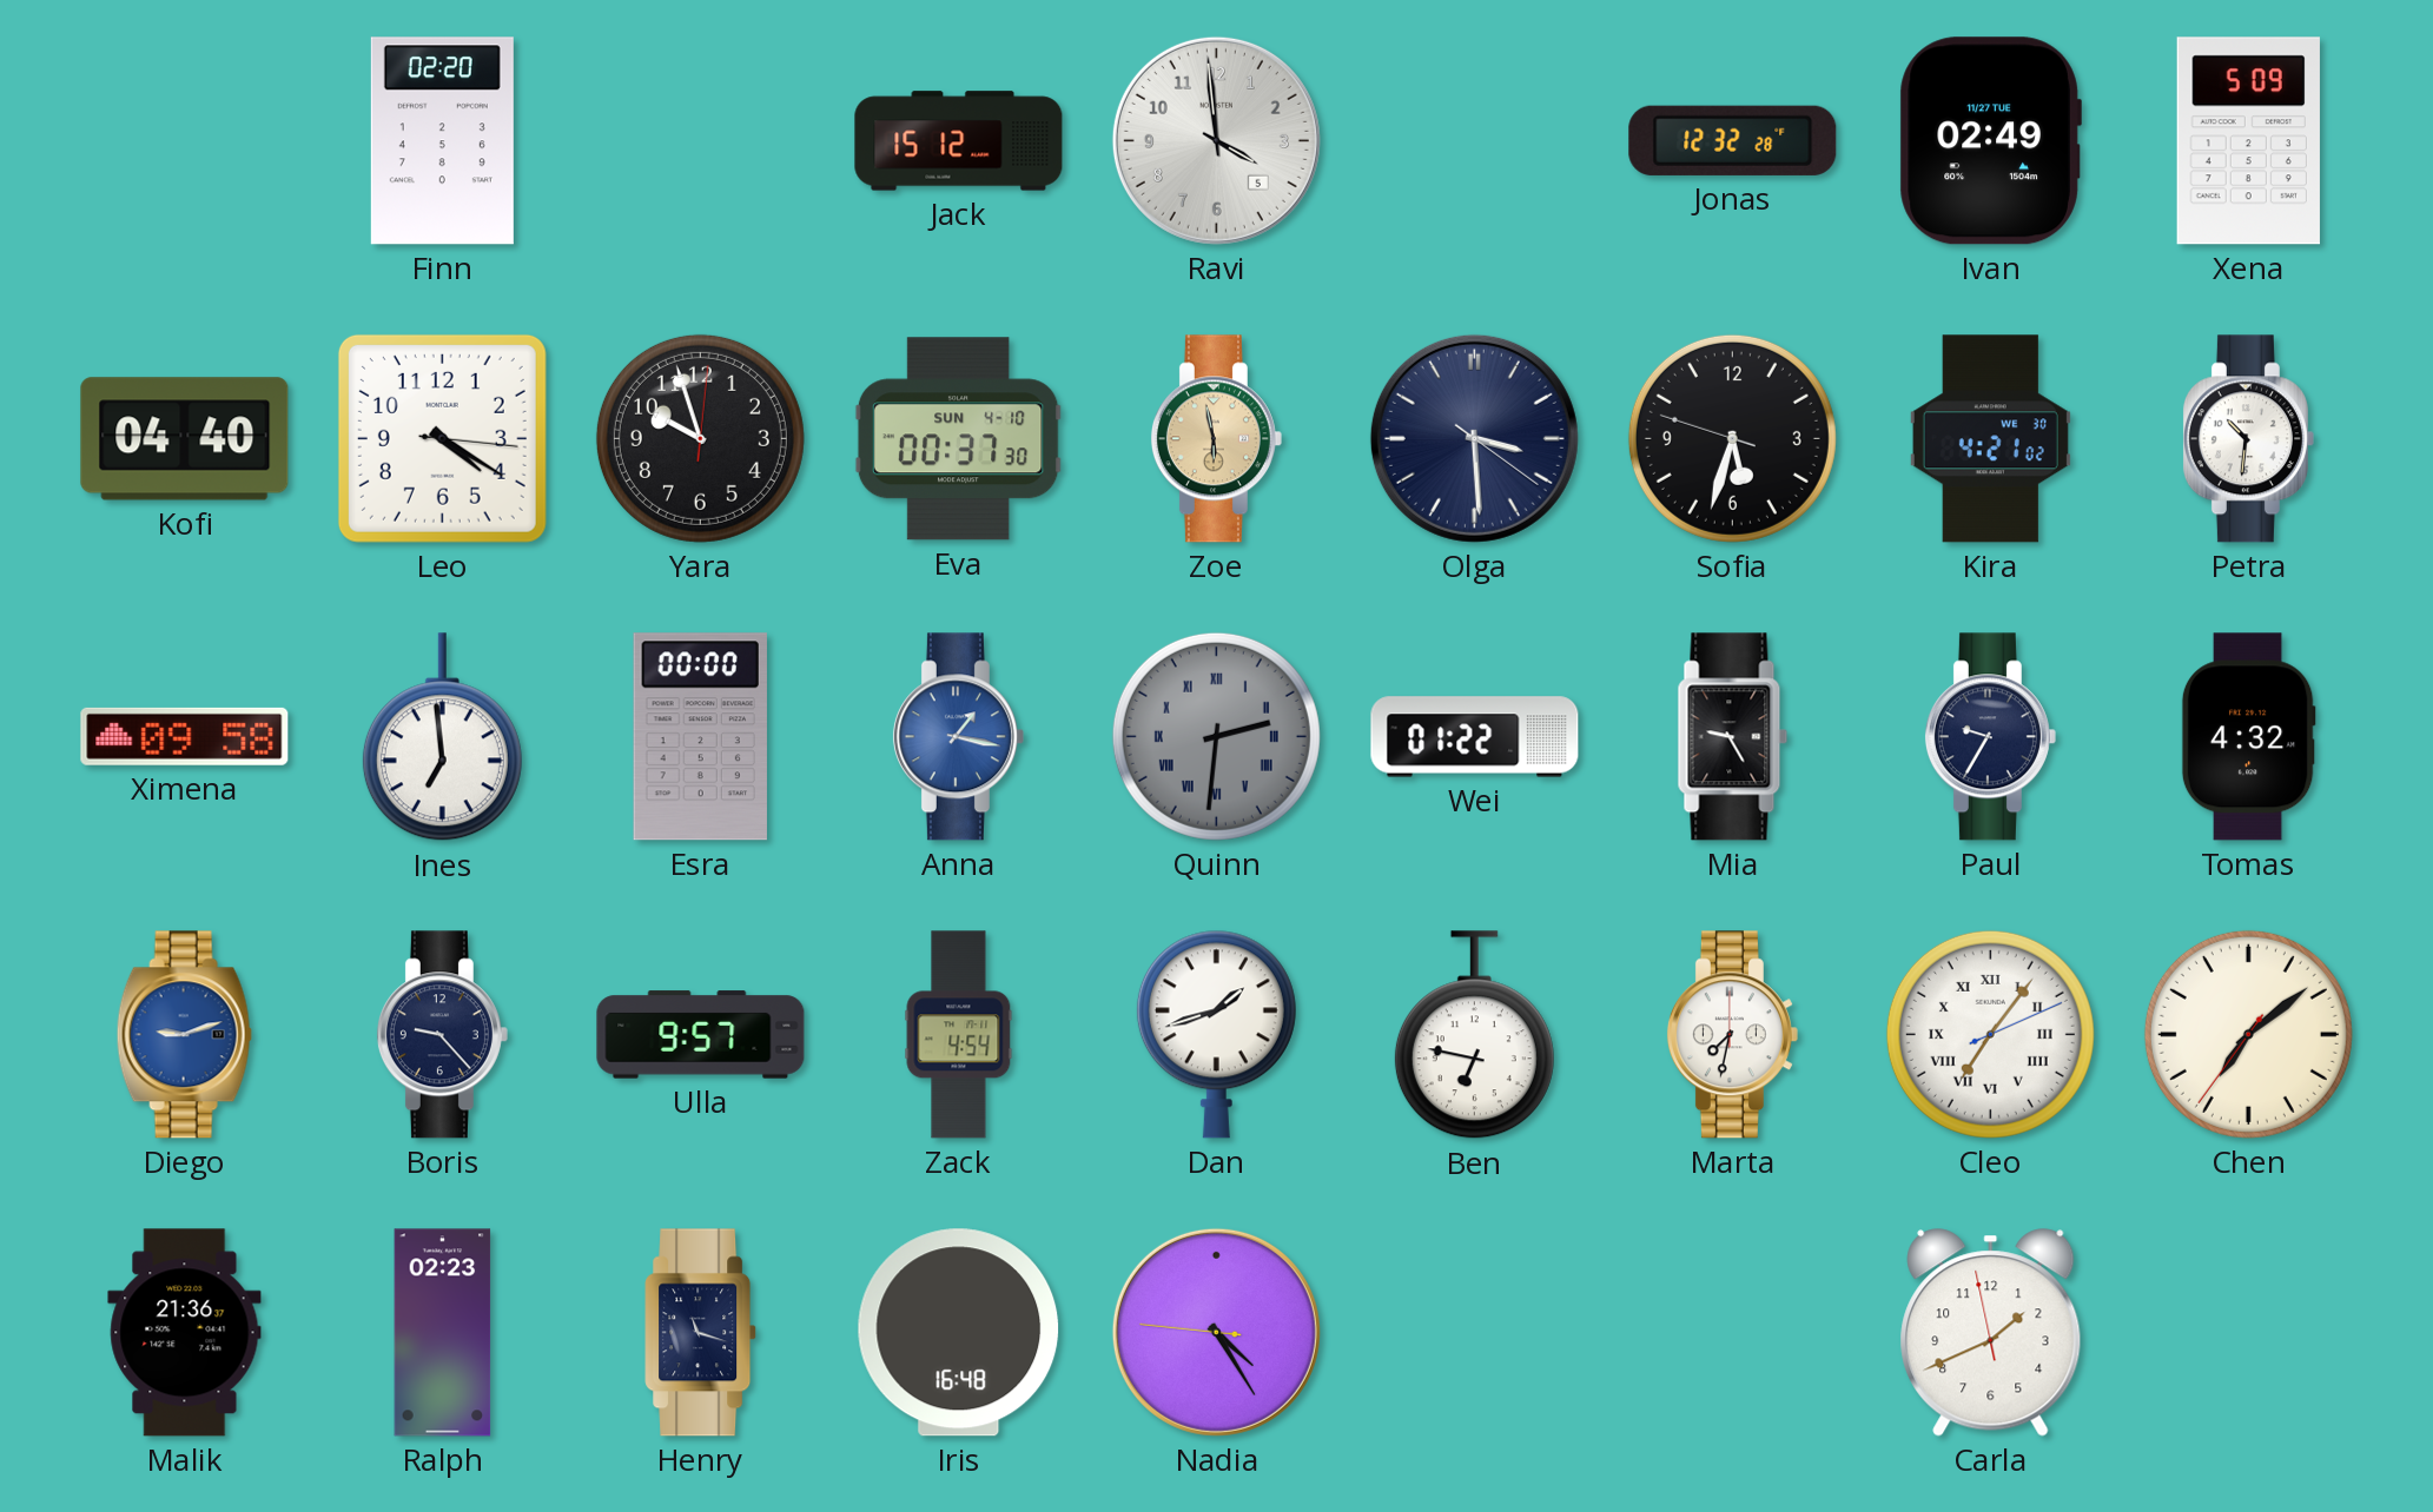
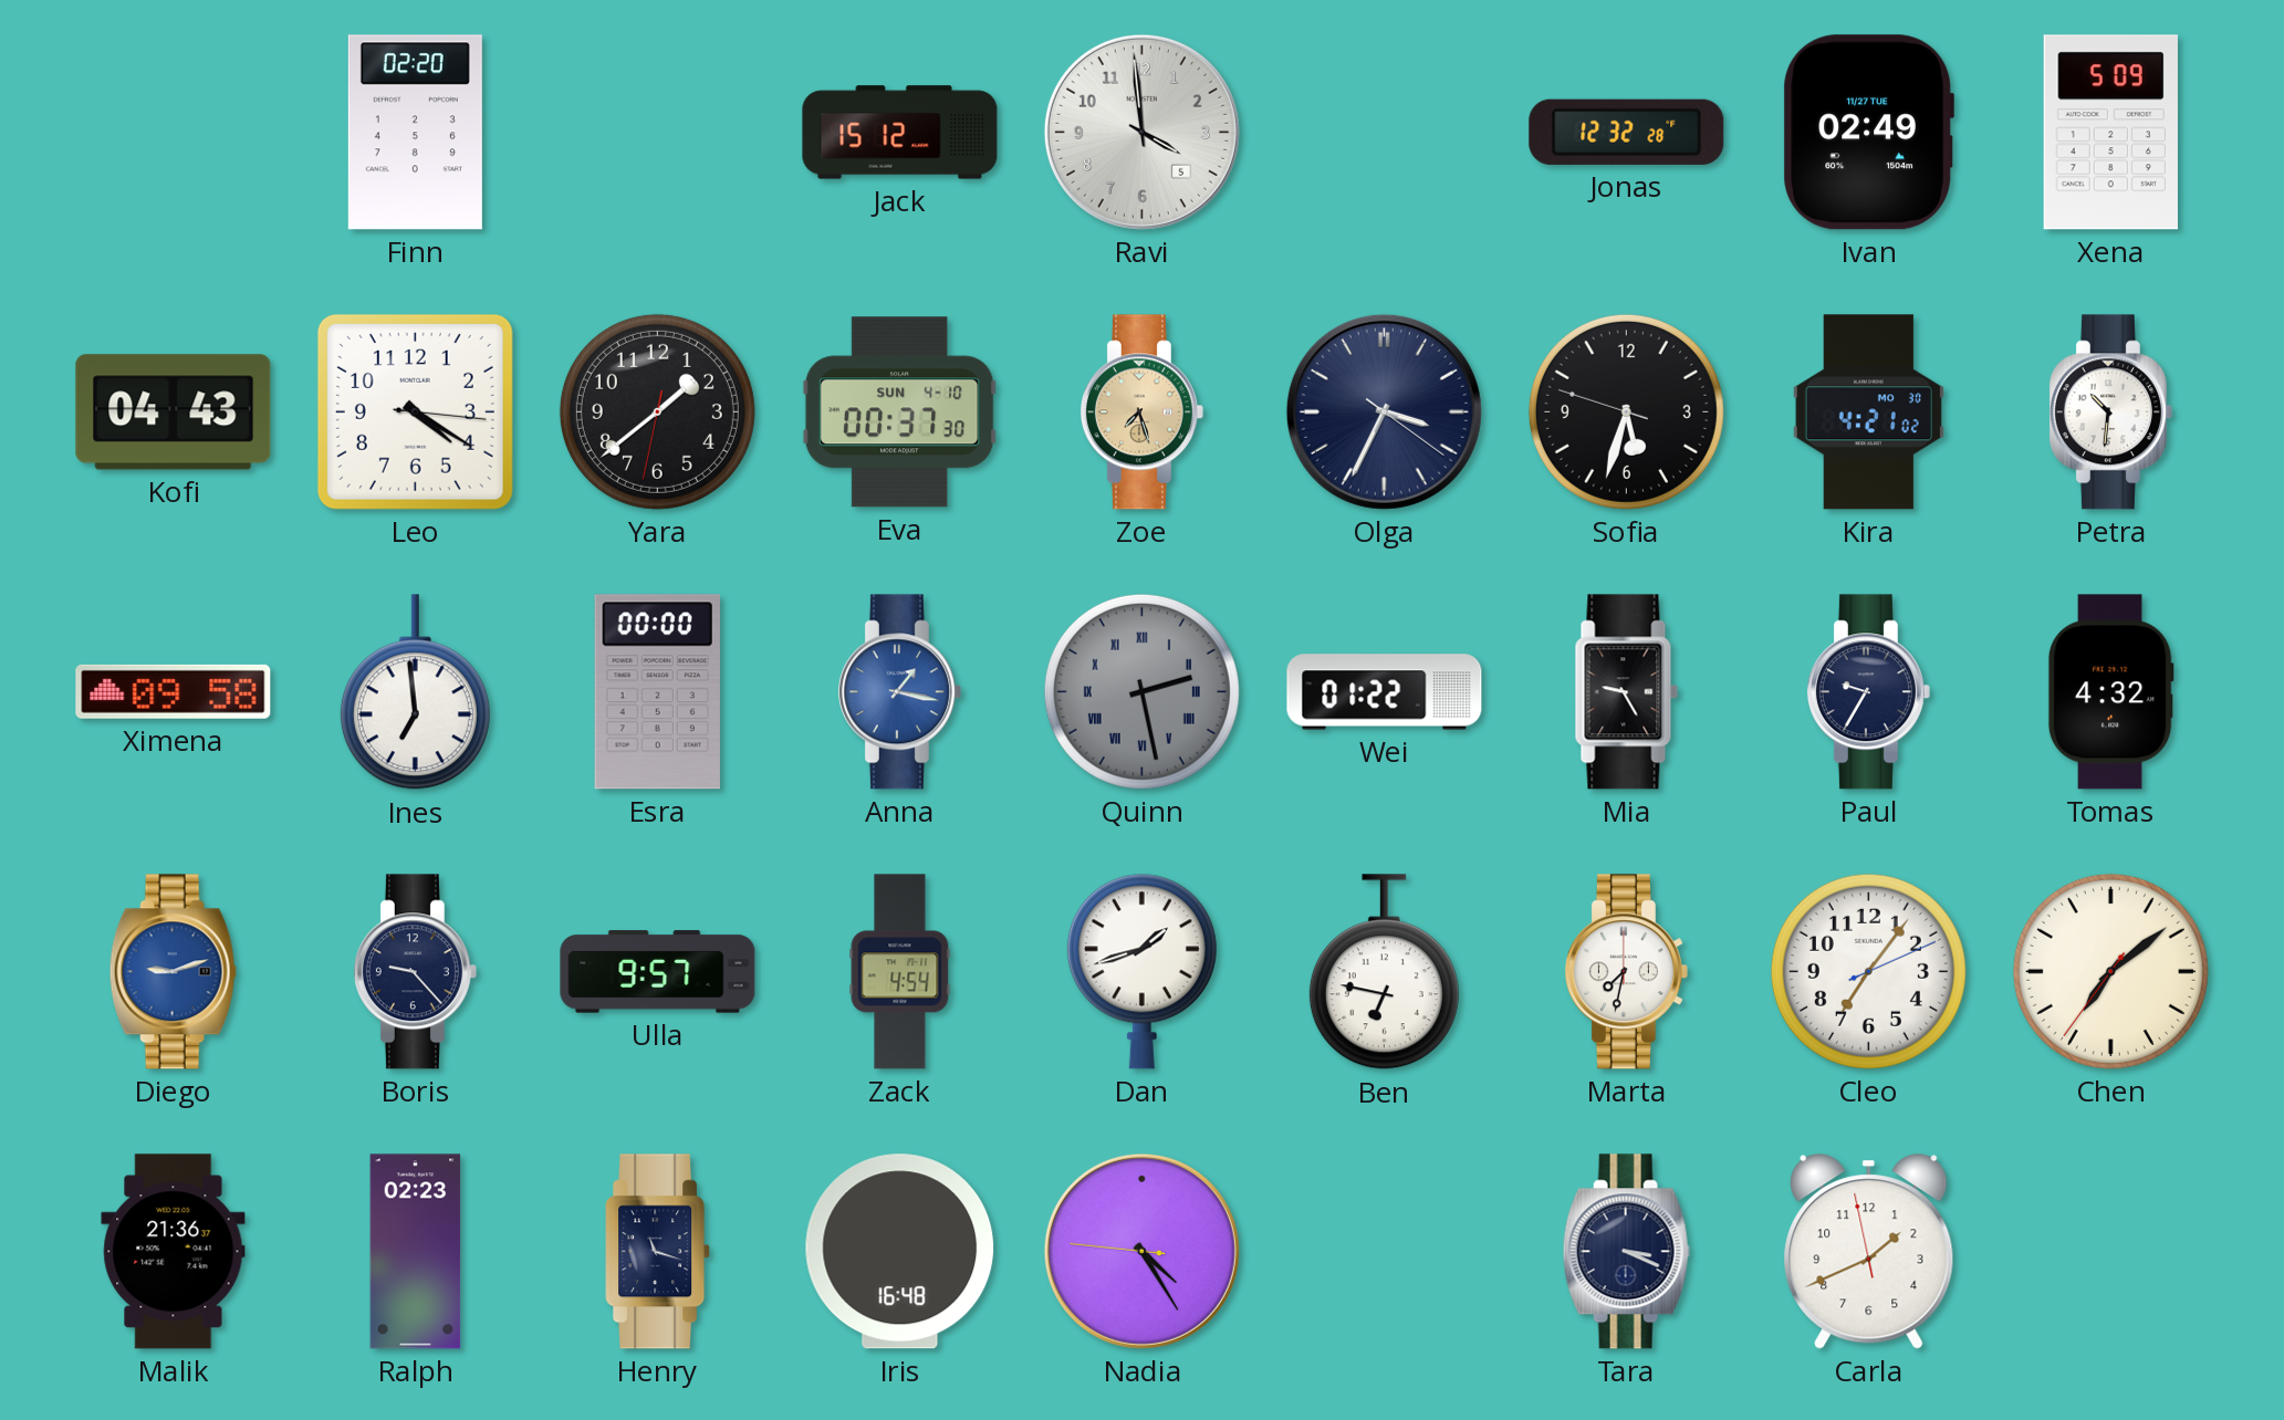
Kofi: 04:40 -> 04:43 (174, 413)
Yara: 9:57 -> 1:38 (657, 411)
Zoe: 5:58 -> 7:27 (1141, 413)
Olga: 3:29 -> 3:34 (1384, 411)
Kira date: WE 30 -> MO 30 (1868, 413)
Quinn: 2:31 -> 2:28 (1141, 691)
Cleo numerals: Roman -> Arabic (1868, 971)
Tara: none -> 3:19 (1626, 1252)
